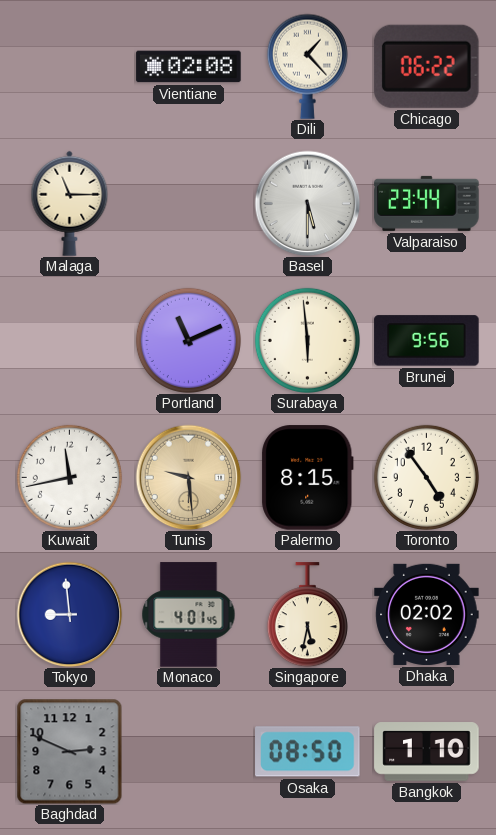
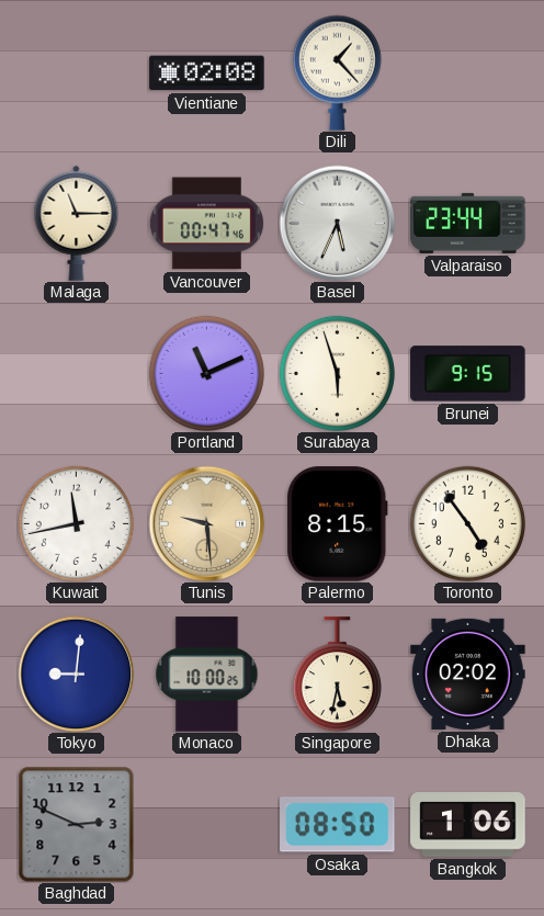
Chicago: 06:22 -> none (426, 66)
Vancouver: none -> 00:47 (206, 224)
Basel: 5:30 -> 5:34 (337, 223)
Surabaya: 5:59 -> 5:57 (337, 373)
Brunei: 9:56 -> 9:15 (468, 374)
Tokyo: 8:59 -> 9:01 (76, 674)
Monaco: 4:01 -> 10:00 (207, 675)
Bangkok: 1:10 -> 1:06 (468, 825)
